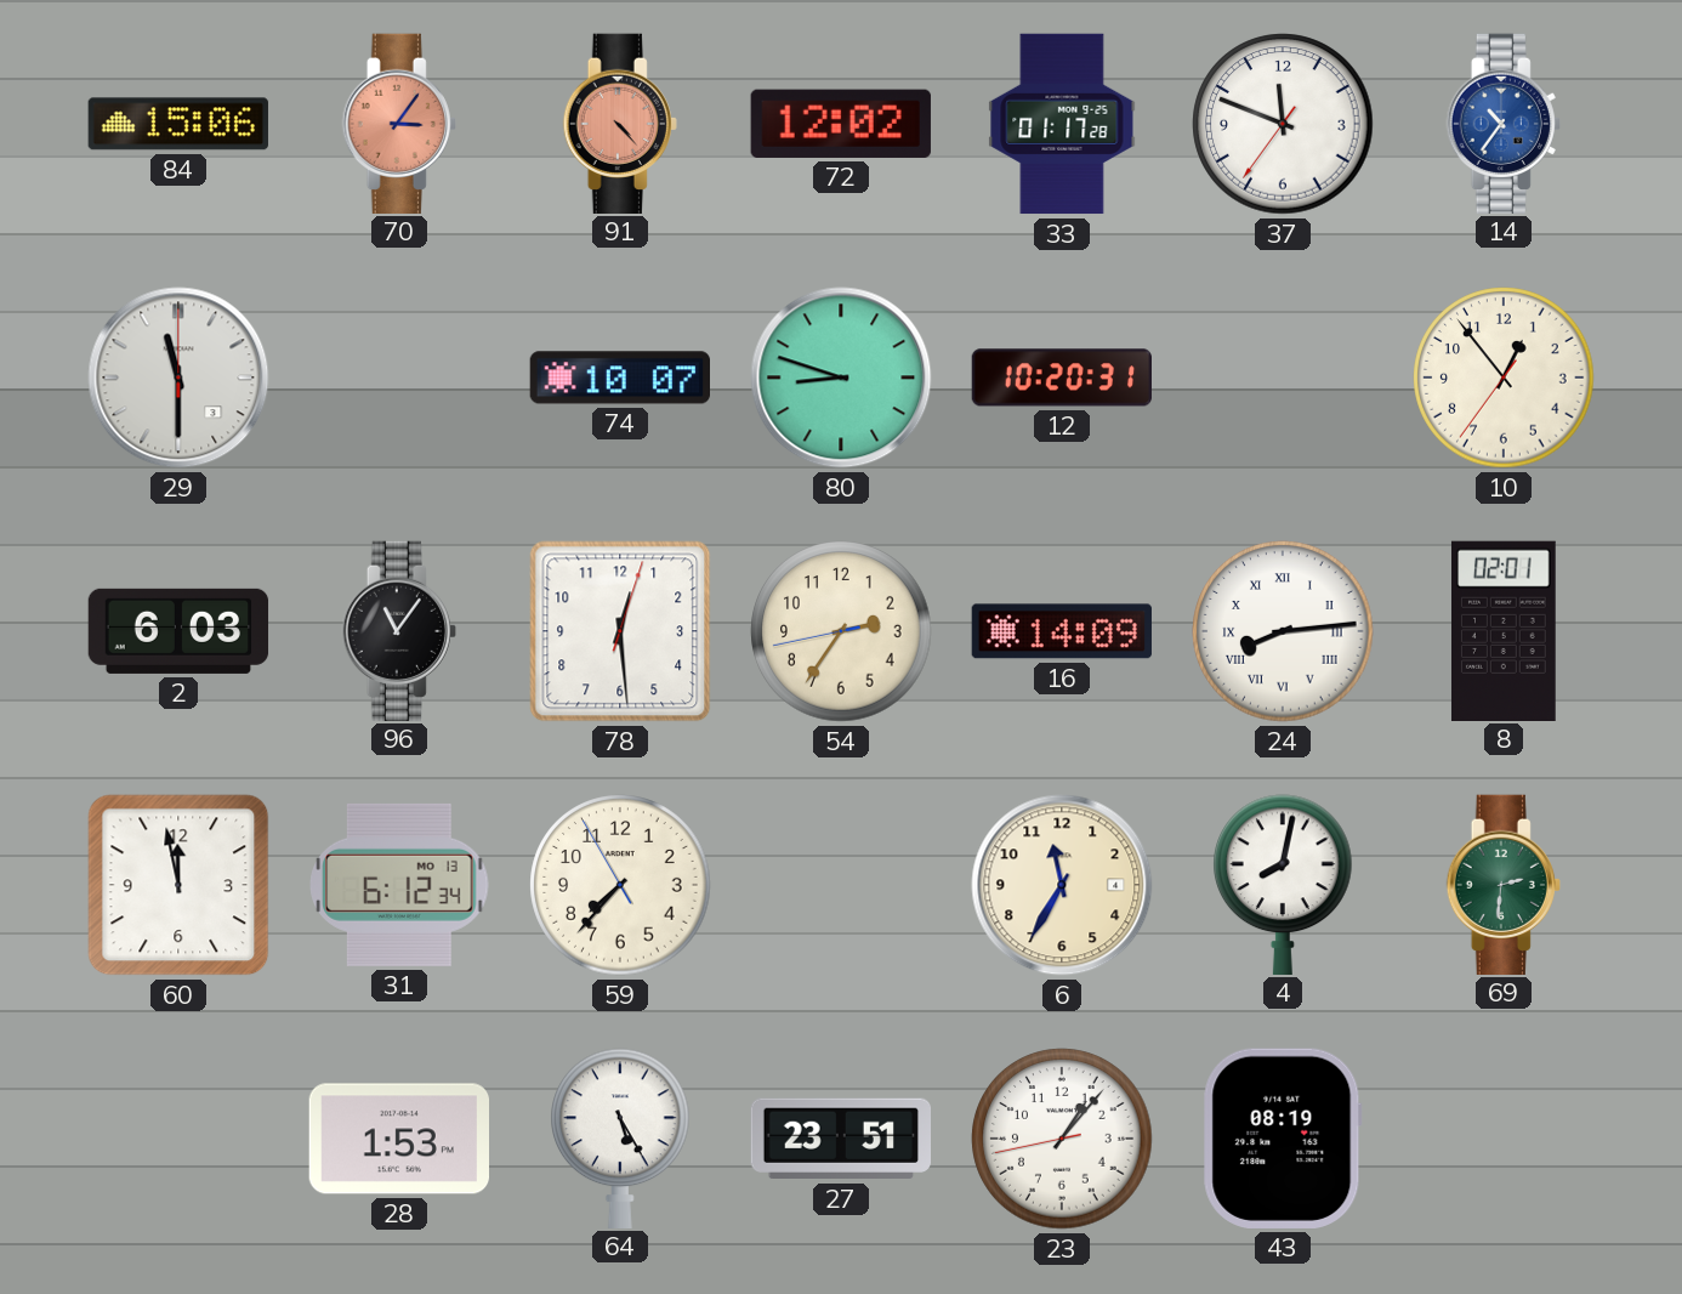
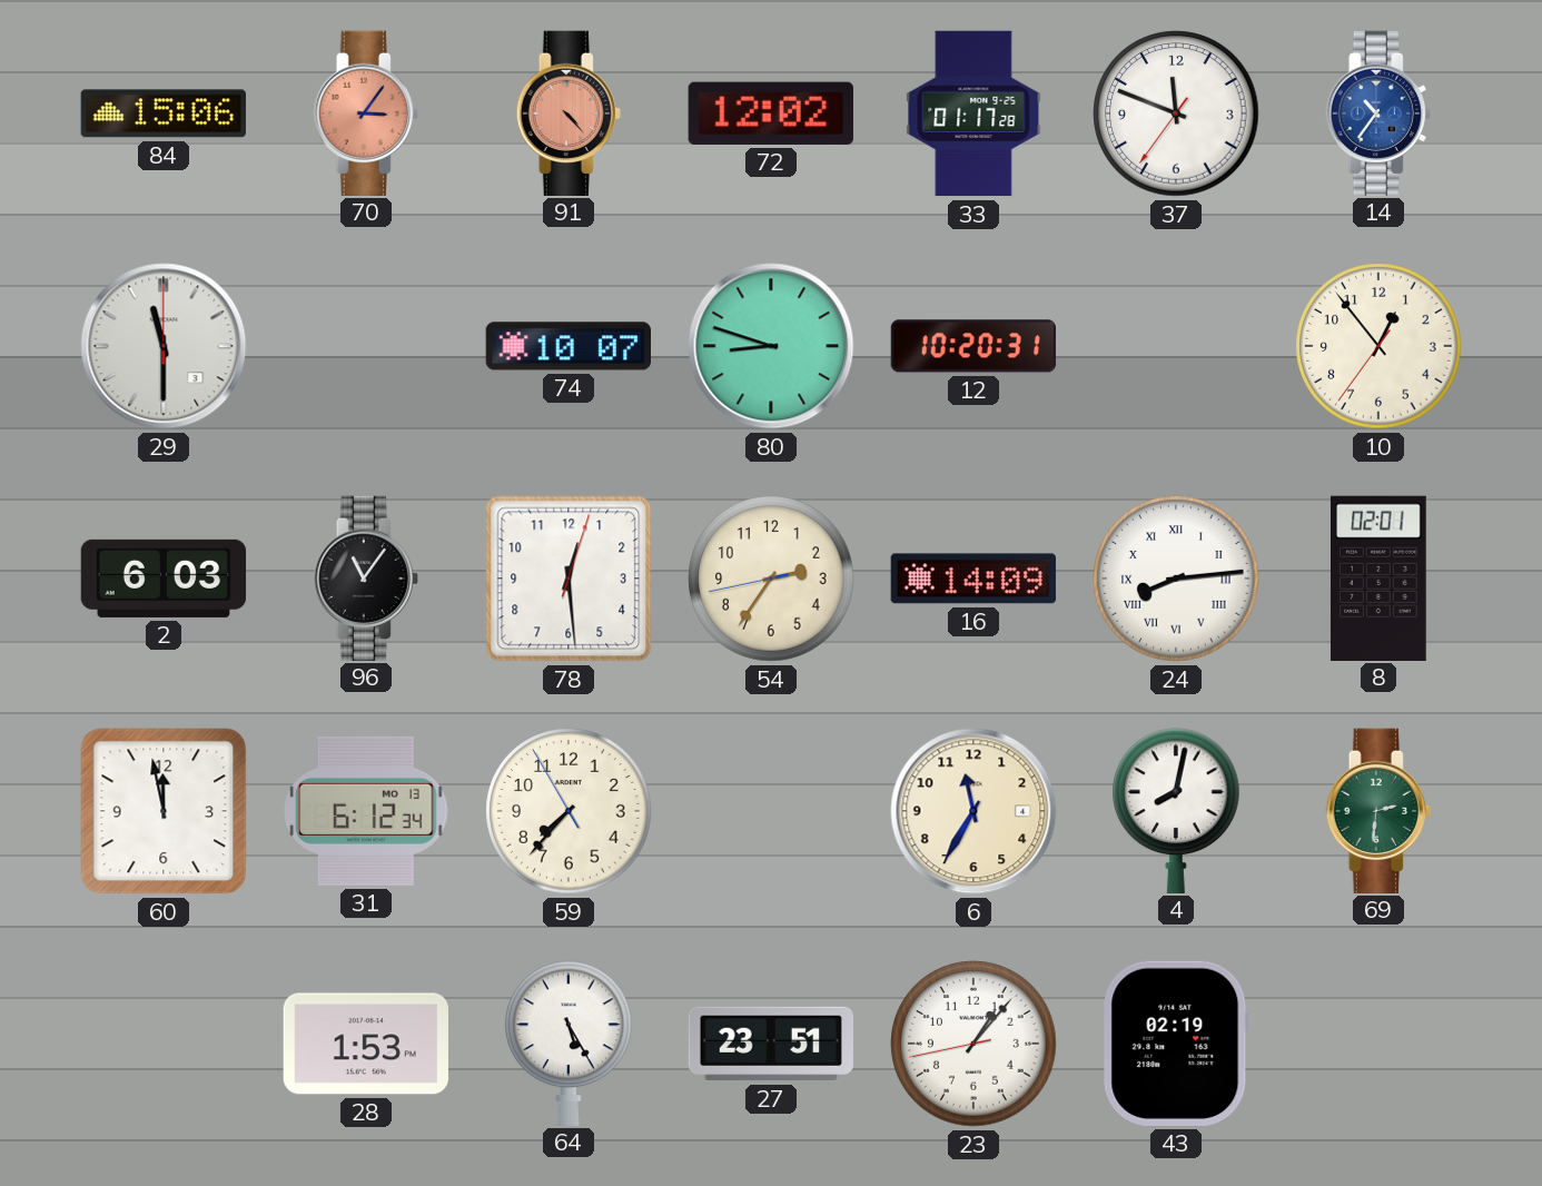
43: 08:19 -> 02:19 (1176, 1044)
